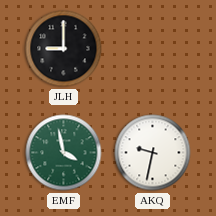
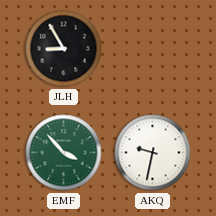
JLH: 9:00 -> 8:55 (64, 49)
EMF: 3:58 -> 3:53 (64, 153)
